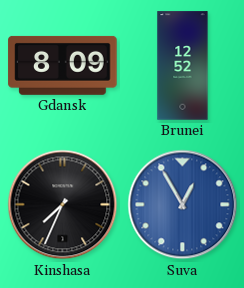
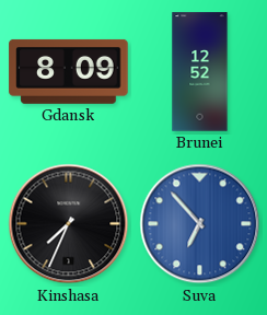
Suva: 12:55 -> 6:53 (200, 224)
